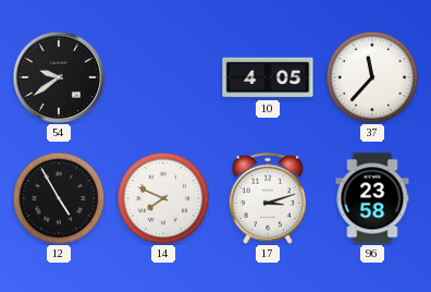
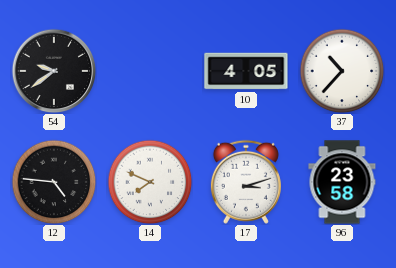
37: 11:37 -> 10:37 (342, 71)
12: 4:55 -> 4:46 (54, 182)
